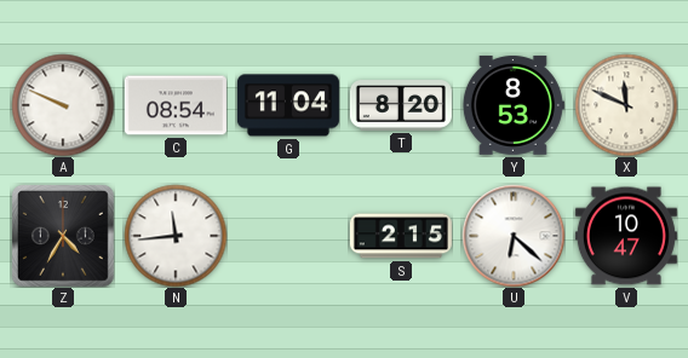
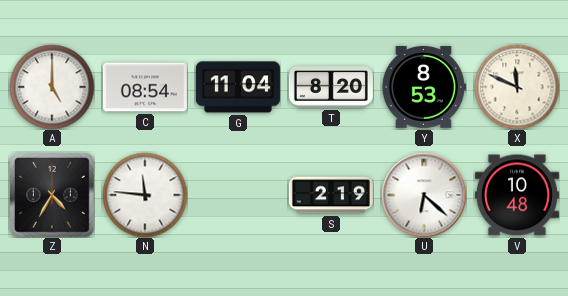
A: 9:49 -> 5:00 (52, 87)
N: 11:44 -> 11:46 (145, 195)
S: 2:15 -> 2:19 (331, 195)
V: 10:47 -> 10:48 (517, 195)
